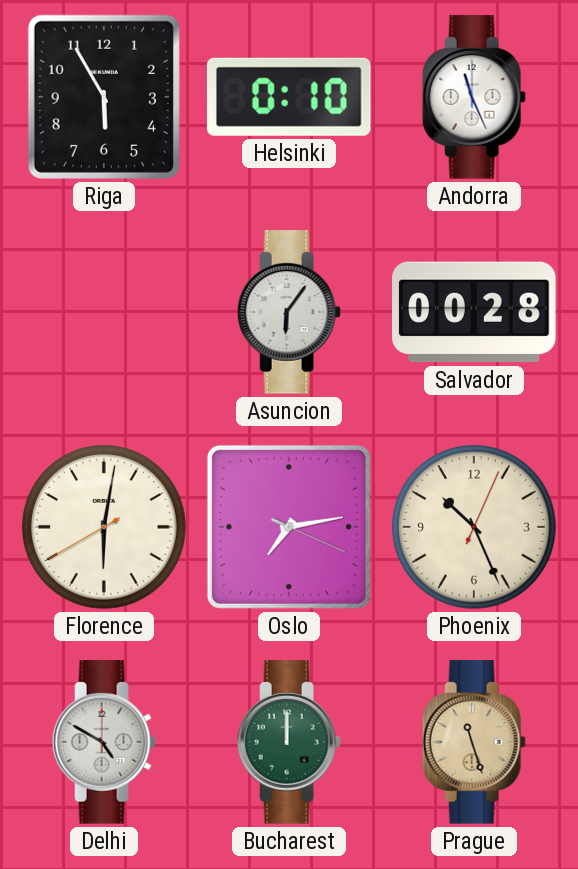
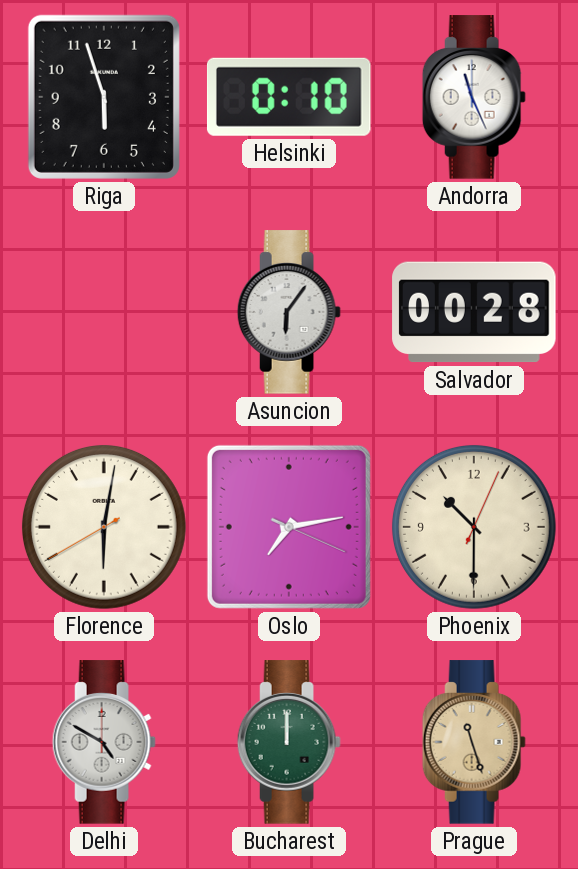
Riga: 5:55 -> 5:57 (104, 97)
Phoenix: 10:26 -> 10:30 (474, 527)
